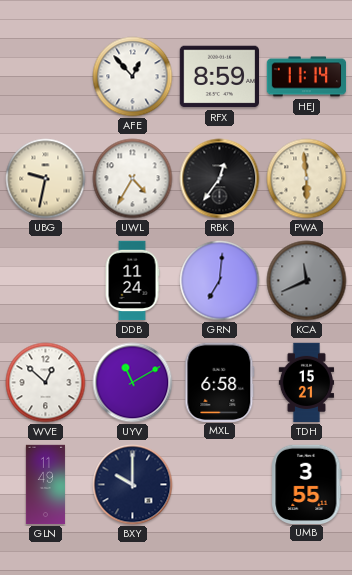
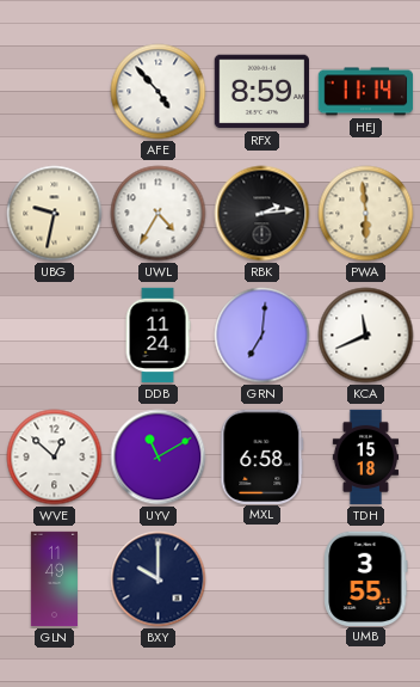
AFE: 12:53 -> 4:53 (159, 92)
RBK: 12:36 -> 2:14 (262, 214)
KCA dial: grey -> white (366, 336)
TDH: 15:21 -> 15:18 (366, 458)
